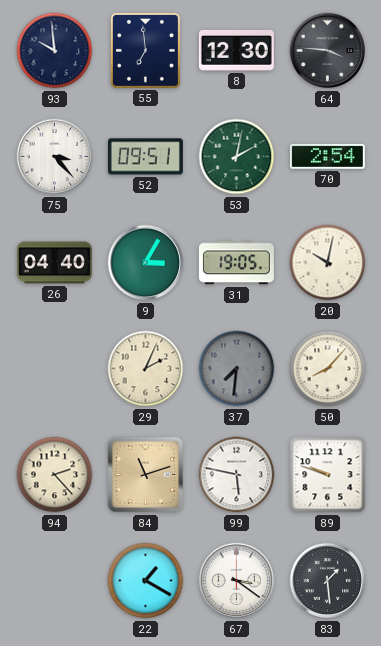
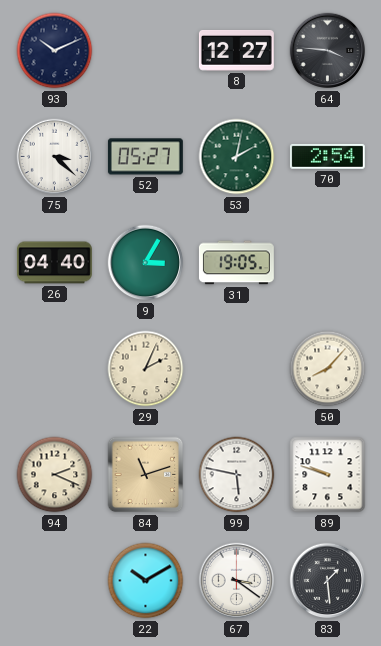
93: 9:59 -> 10:11 (55, 51)
55: 6:59 -> none (145, 50)
8: 12:30 -> 12:27 (236, 50)
75: 3:23 -> 3:22 (55, 157)
52: 09:51 -> 05:27 (145, 157)
20: 10:02 -> none (328, 263)
37: 7:31 -> none (237, 369)
94: 2:23 -> 2:19 (55, 475)
22: 1:20 -> 10:10 (146, 581)
